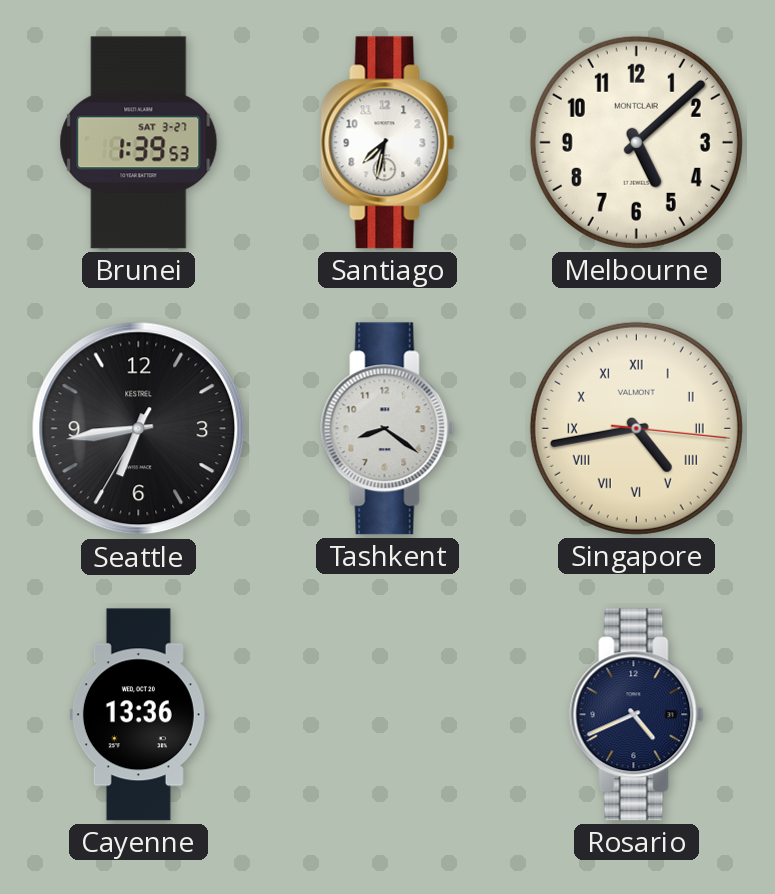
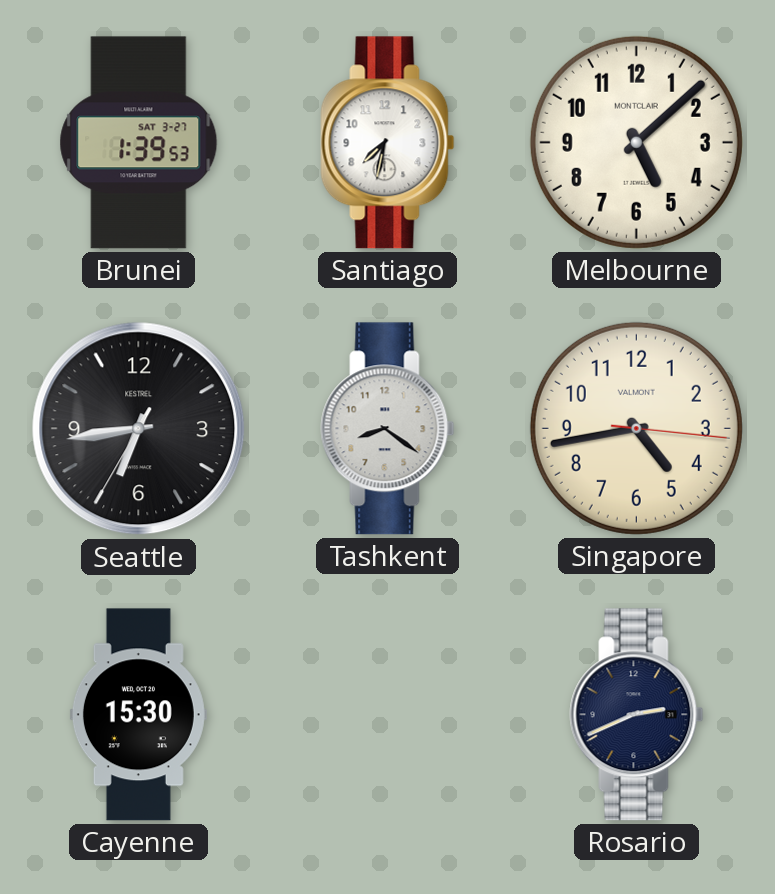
Singapore numerals: Roman -> Arabic (636, 428)
Cayenne: 13:36 -> 15:30 (138, 715)
Rosario: 4:41 -> 2:41 (637, 715)
